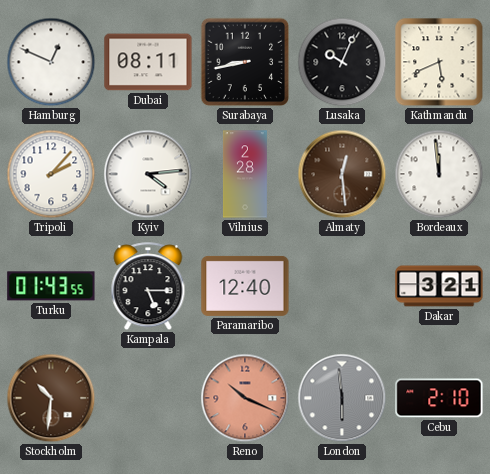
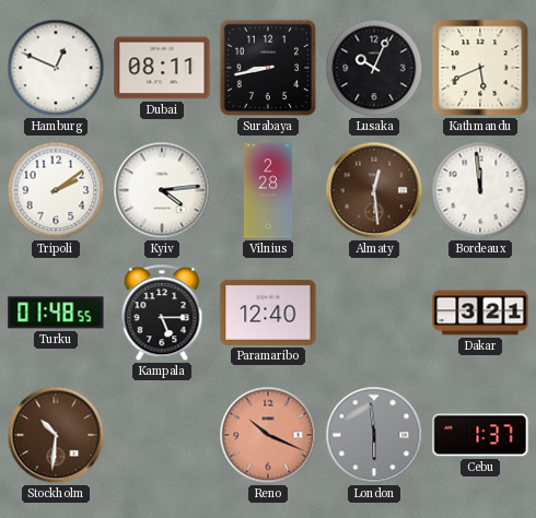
Tripoli: 2:07 -> 2:09 (56, 190)
Turku: 01:43 -> 01:48 (56, 313)
Cebu: 2:10 -> 1:37 (480, 435)
